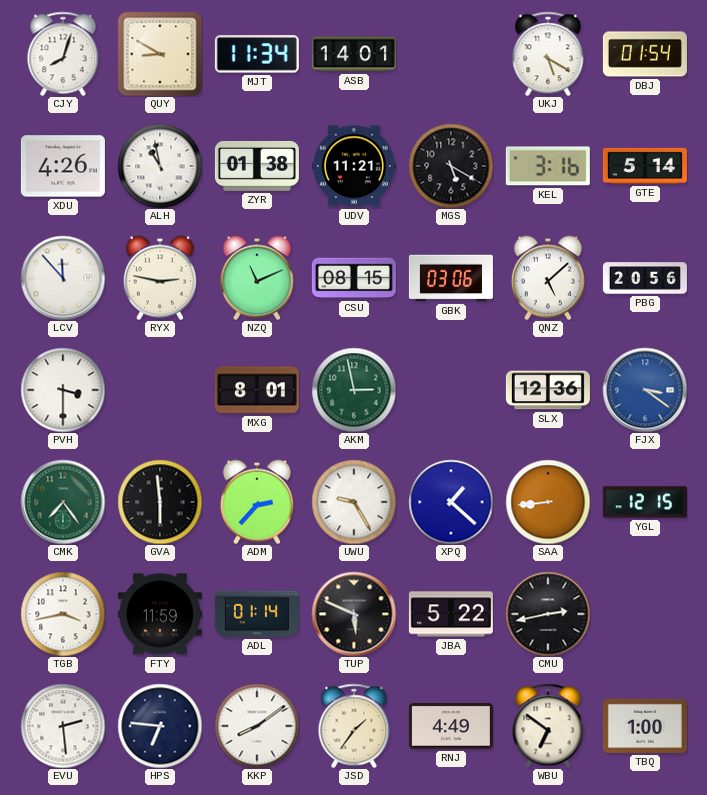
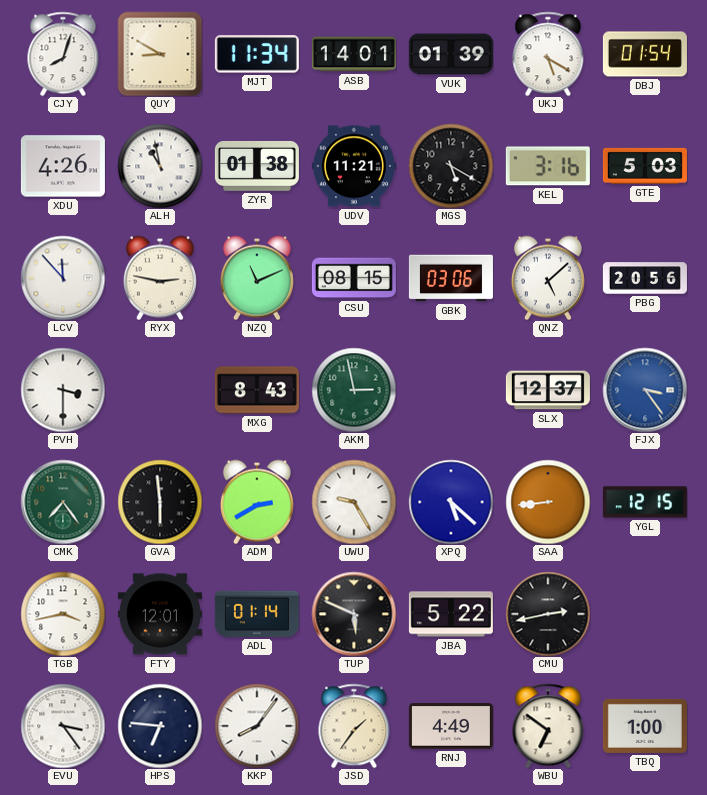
VUK: none -> 01:39 (451, 54)
GTE: 5:14 -> 5:03 (645, 166)
MXG: 8:01 -> 8:43 (257, 390)
SLX: 12:36 -> 12:37 (548, 390)
FJX: 3:21 -> 3:24 (645, 390)
ADM: 2:37 -> 2:40 (257, 502)
XPQ: 1:22 -> 5:22 (451, 502)
FTY: 11:59 -> 12:01 (160, 614)
EVU: 2:29 -> 3:24 (63, 726)
KKP: 8:09 -> 8:06 (257, 726)
